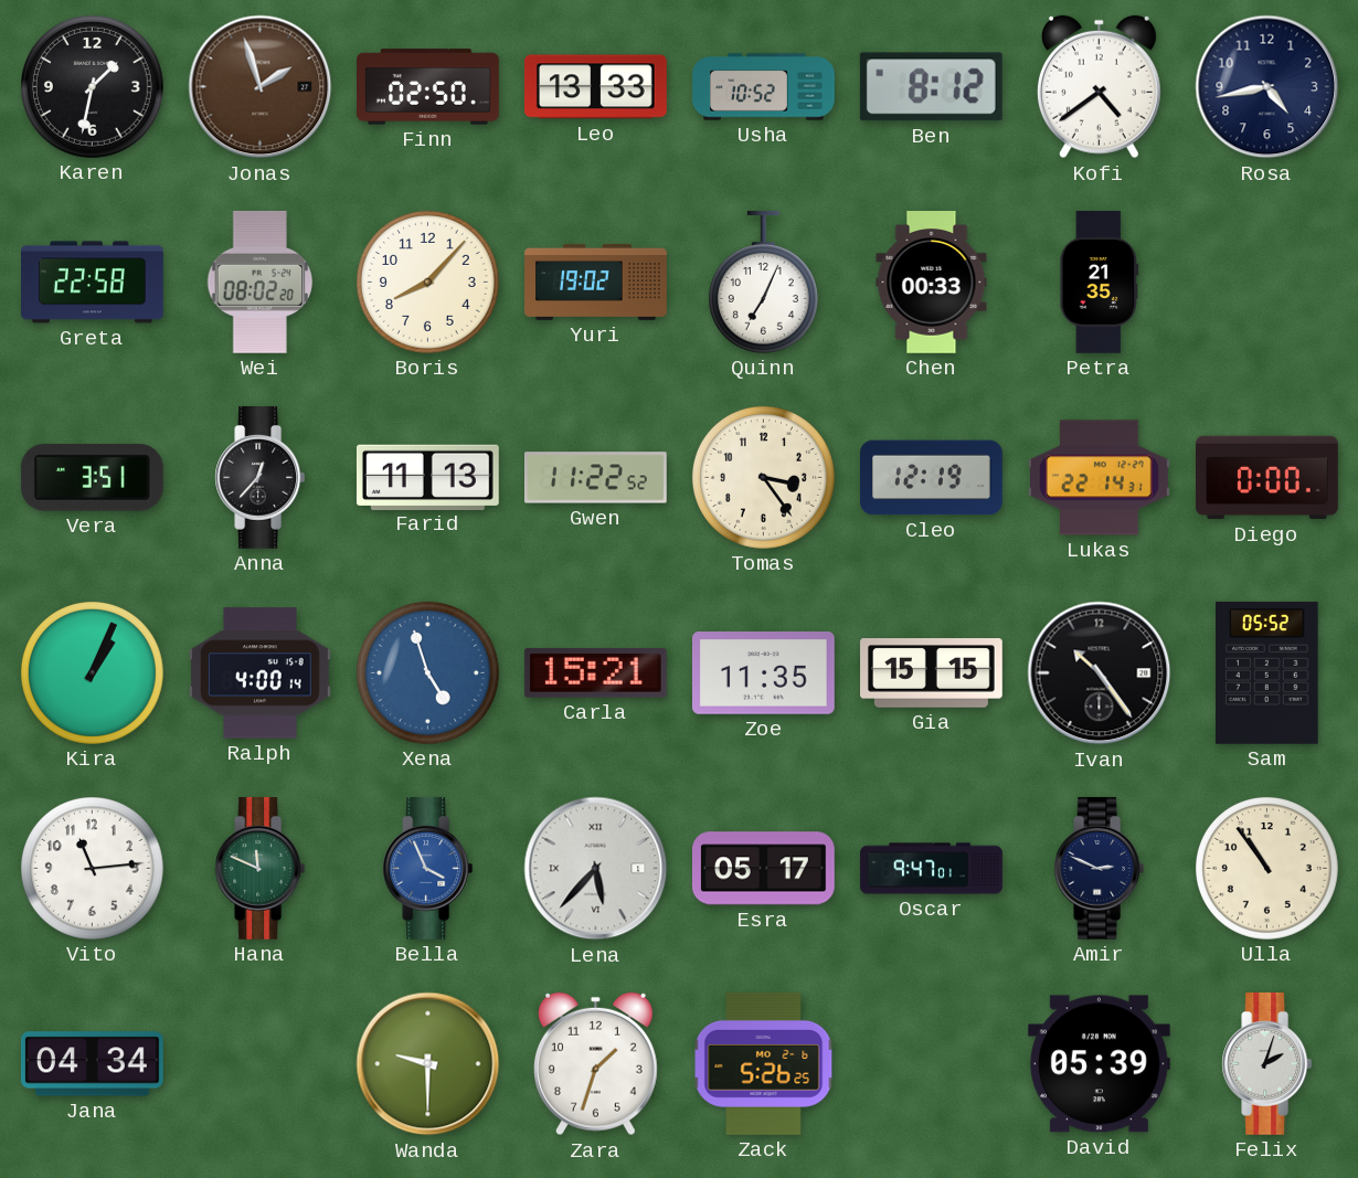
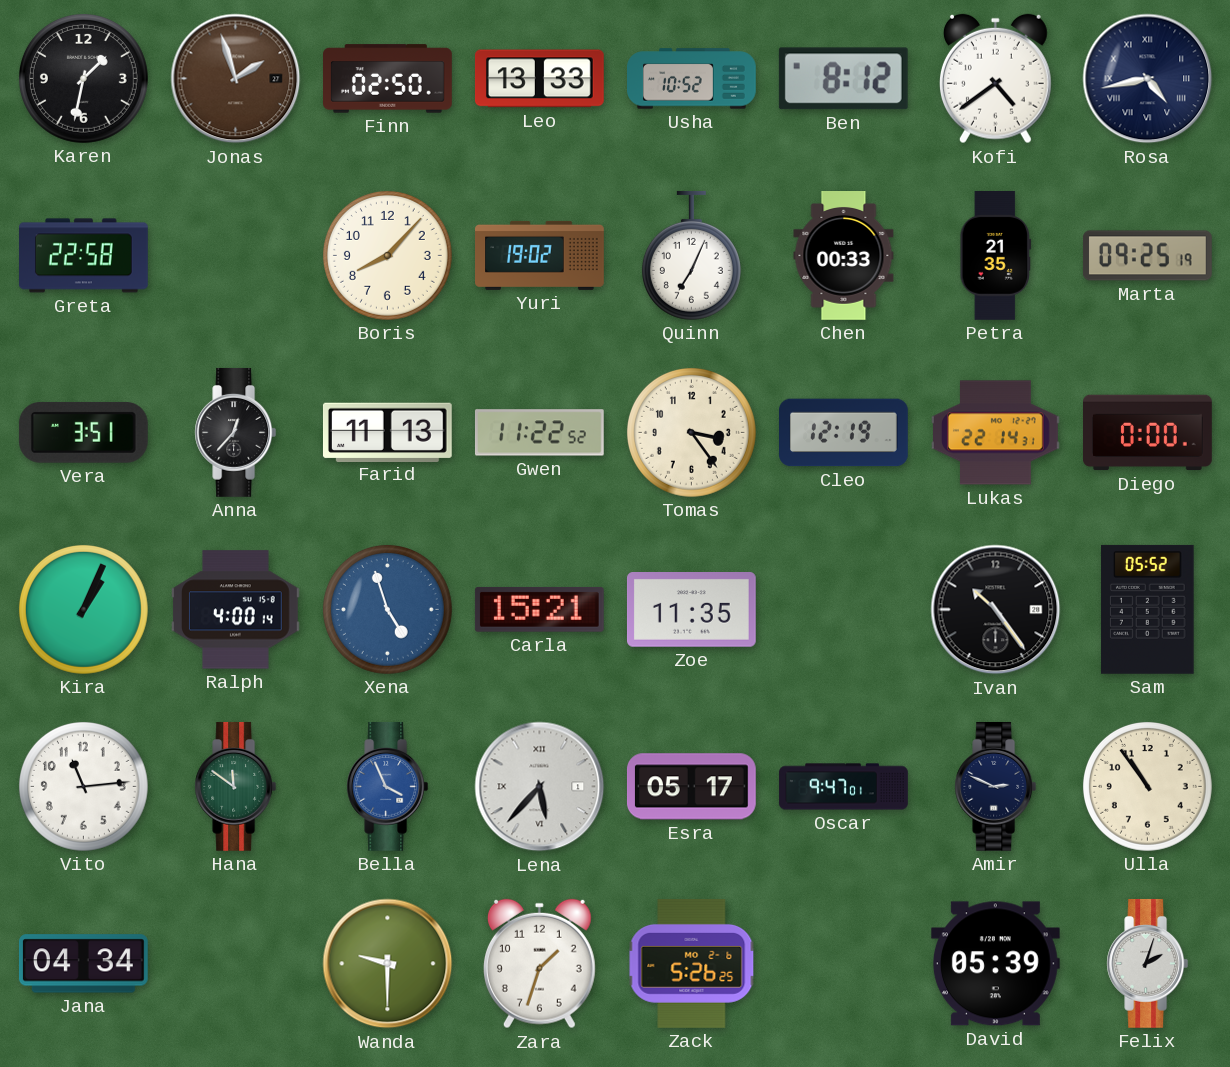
Rosa numerals: Arabic -> Roman (1148, 79)
Wei: 08:02 -> none (261, 282)
Marta: none -> 09:25 (1148, 256)
Gia: 15:15 -> none (932, 673)
Hana: 11:49 -> 11:51 (236, 787)
